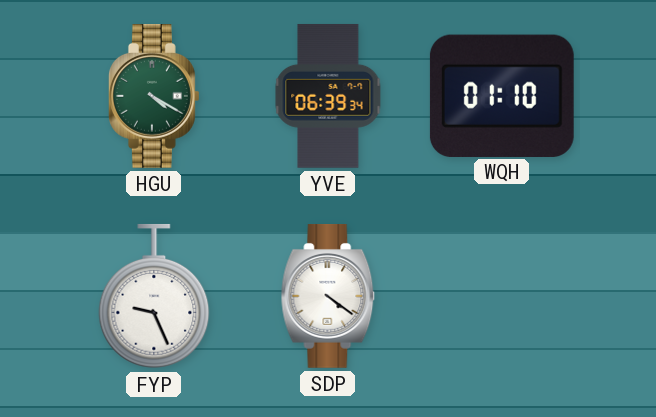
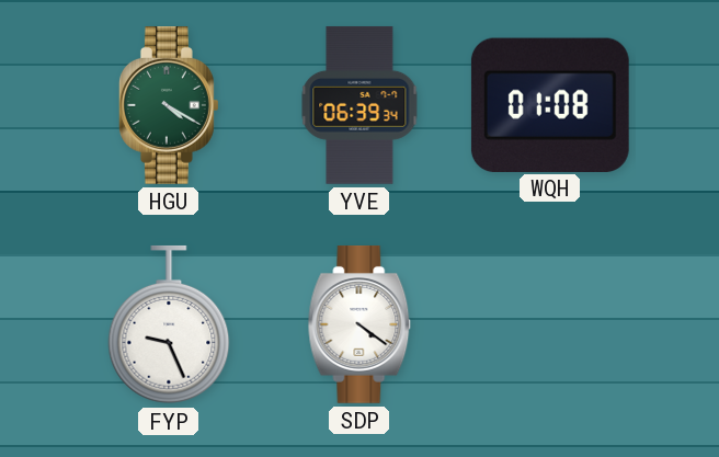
WQH: 01:10 -> 01:08 (550, 104)
